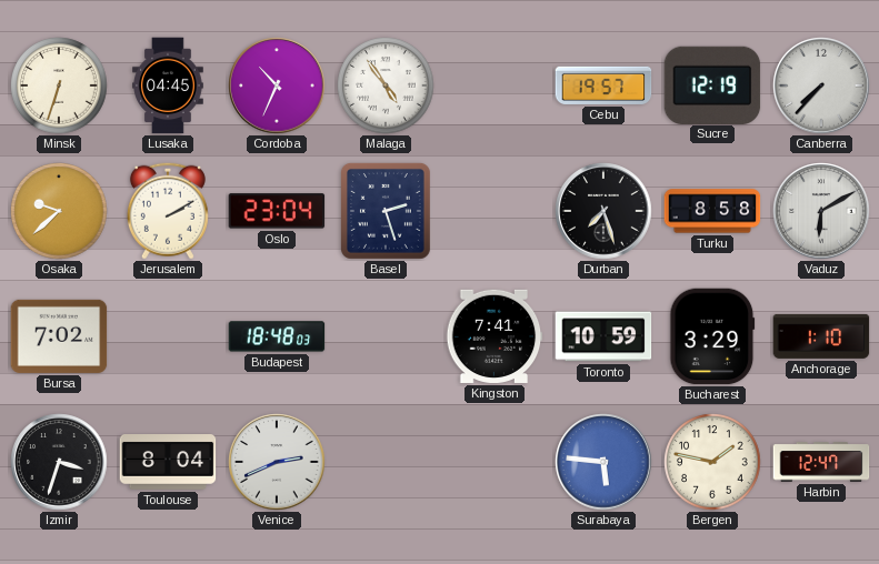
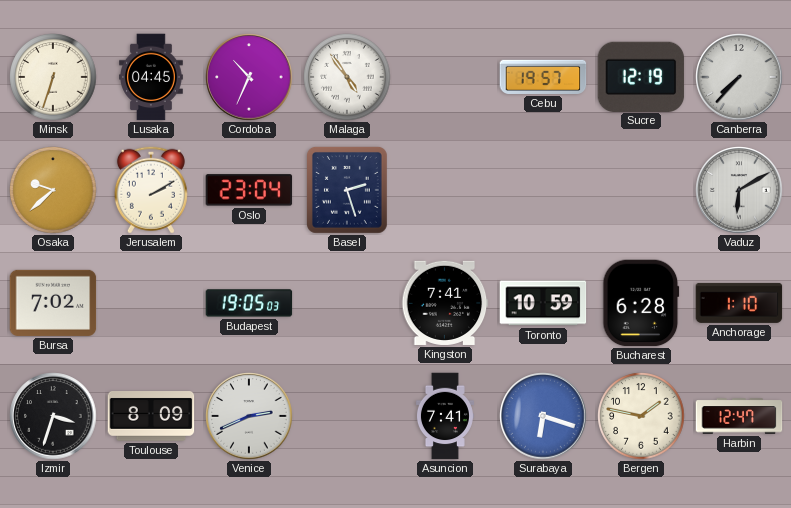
Durban: 7:27 -> none (603, 211)
Turku: 8:58 -> none (712, 211)
Budapest: 18:48 -> 19:05 (249, 303)
Bucharest: 3:29 -> 6:28 (641, 303)
Toulouse: 8:04 -> 8:09 (151, 417)
Asuncion: none -> 7:41 (445, 416)
Surabaya: 5:46 -> 6:18 (543, 416)
